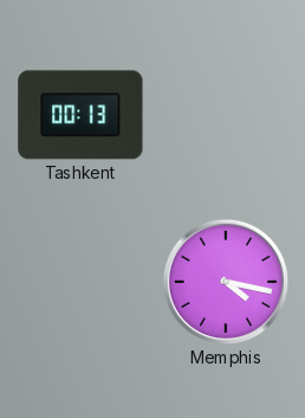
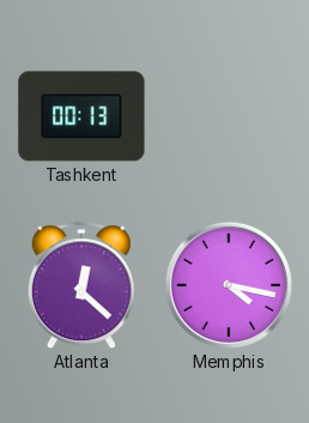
Atlanta: none -> 12:22 (81, 286)
